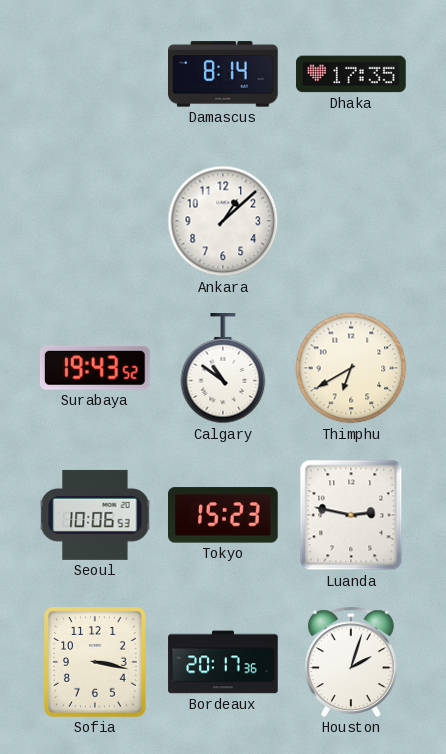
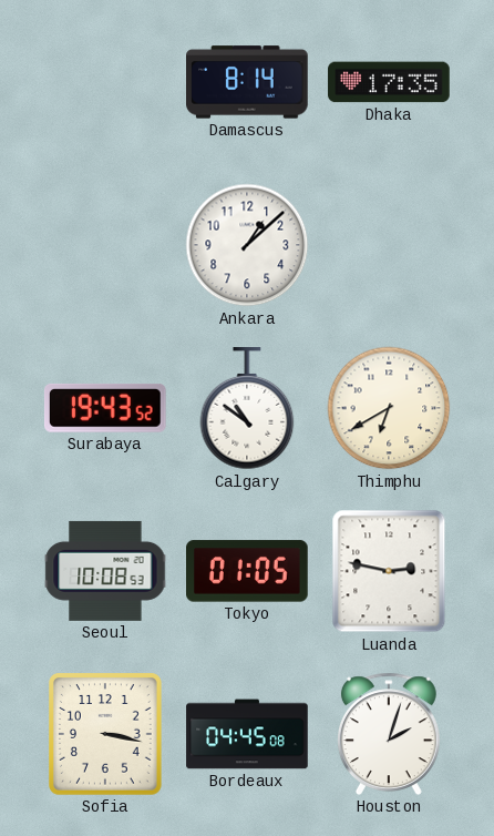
Seoul: 10:06 -> 10:08 (105, 571)
Tokyo: 15:23 -> 01:05 (248, 571)
Bordeaux: 20:17 -> 04:45 (247, 734)
